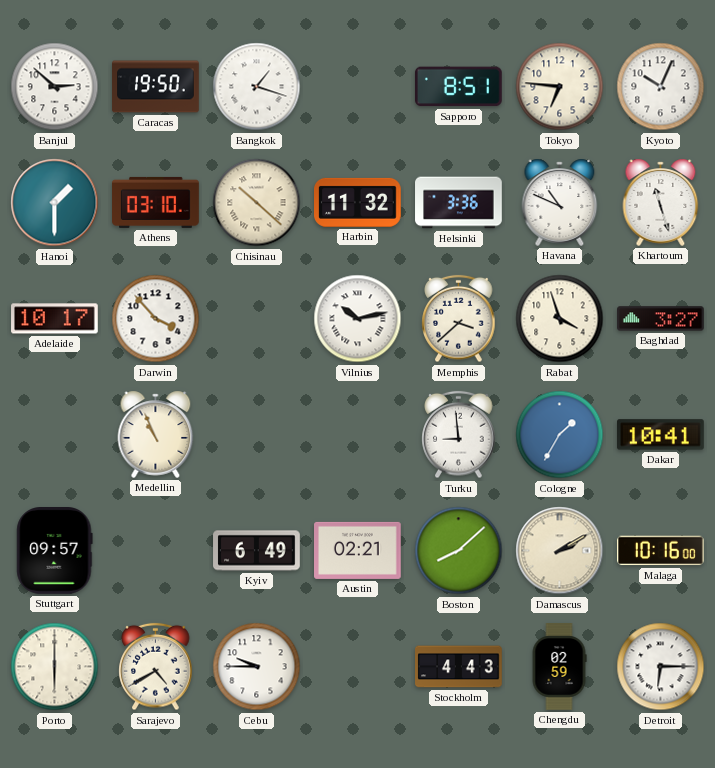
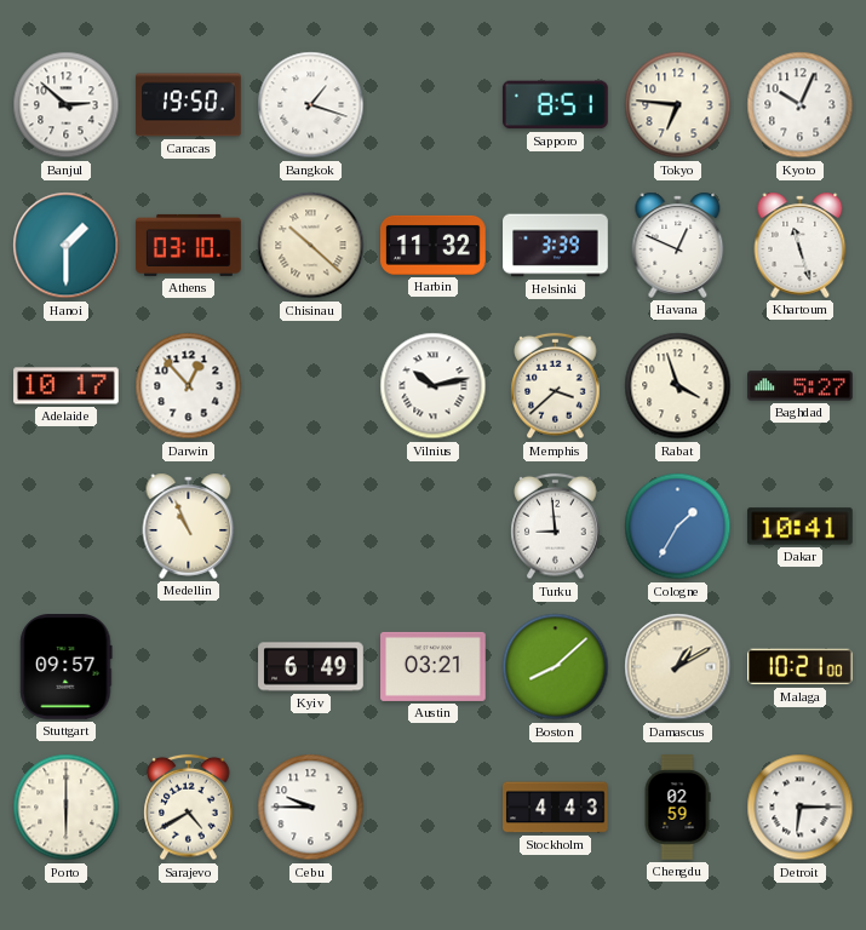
Helsinki: 3:36 -> 3:39 (556, 246)
Havana: 10:49 -> 12:49 (678, 245)
Darwin: 3:53 -> 12:53 (189, 386)
Baghdad: 3:27 -> 5:27 (801, 386)
Austin: 02:21 -> 03:21 (434, 666)
Damascus: 2:10 -> 1:10 (678, 667)
Malaga: 10:16 -> 10:21 (801, 667)
